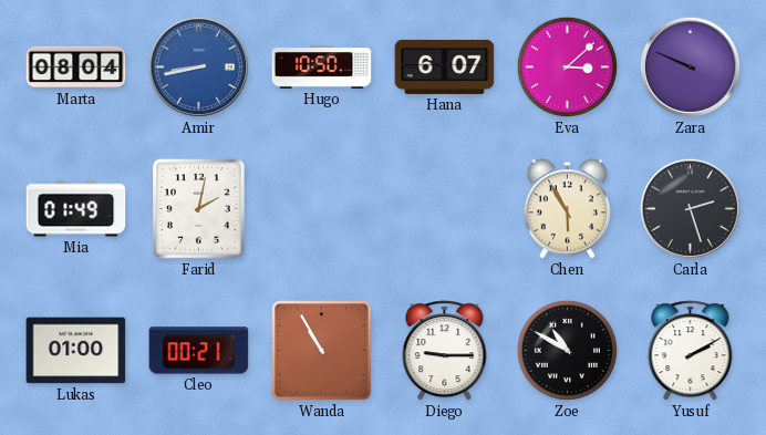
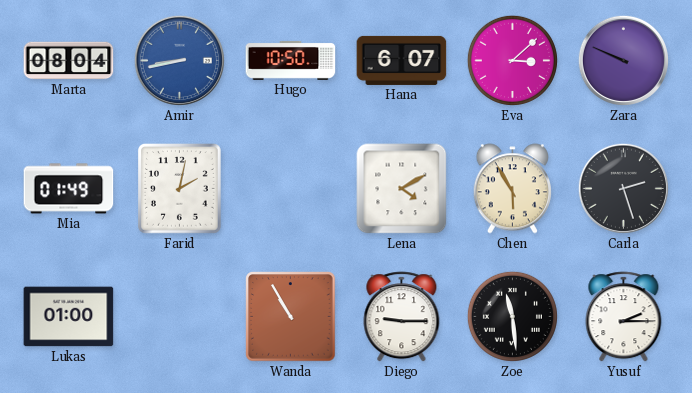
Lena: none -> 4:10 (402, 189)
Cleo: 00:21 -> none (199, 351)
Zoe: 10:50 -> 11:29 (512, 316)
Yusuf: 2:10 -> 2:15 (624, 317)
